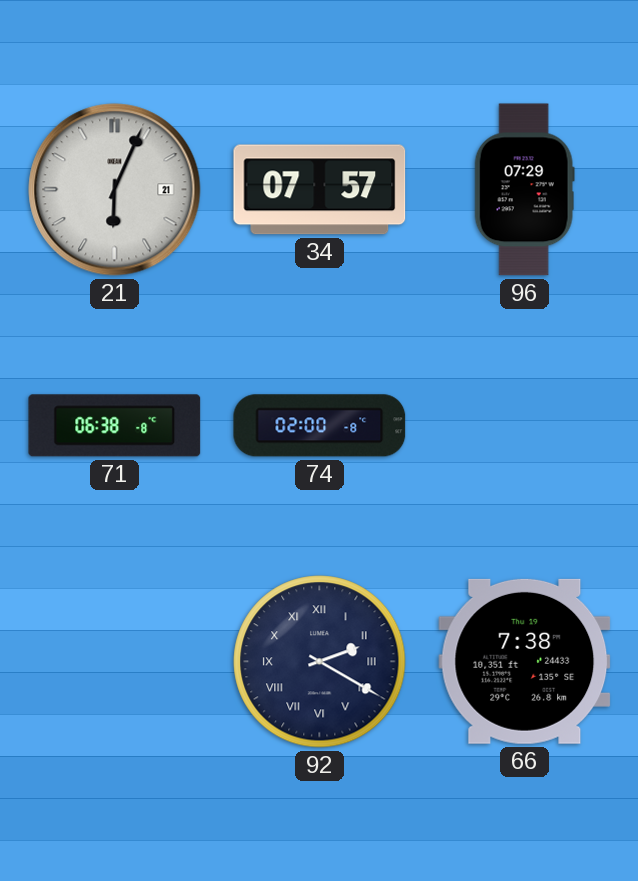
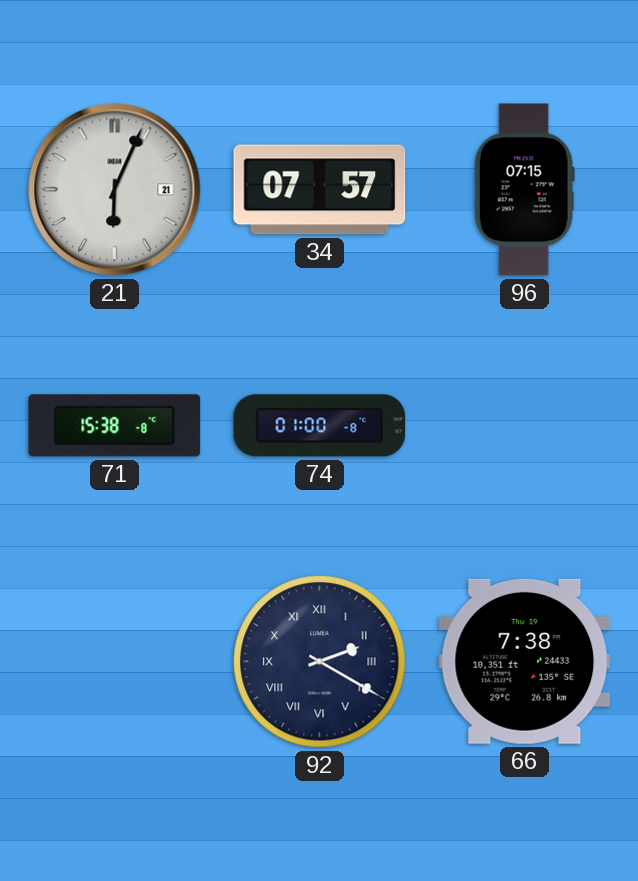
96: 07:29 -> 07:15 (524, 190)
71: 06:38 -> 15:38 (115, 426)
74: 02:00 -> 01:00 (320, 426)
